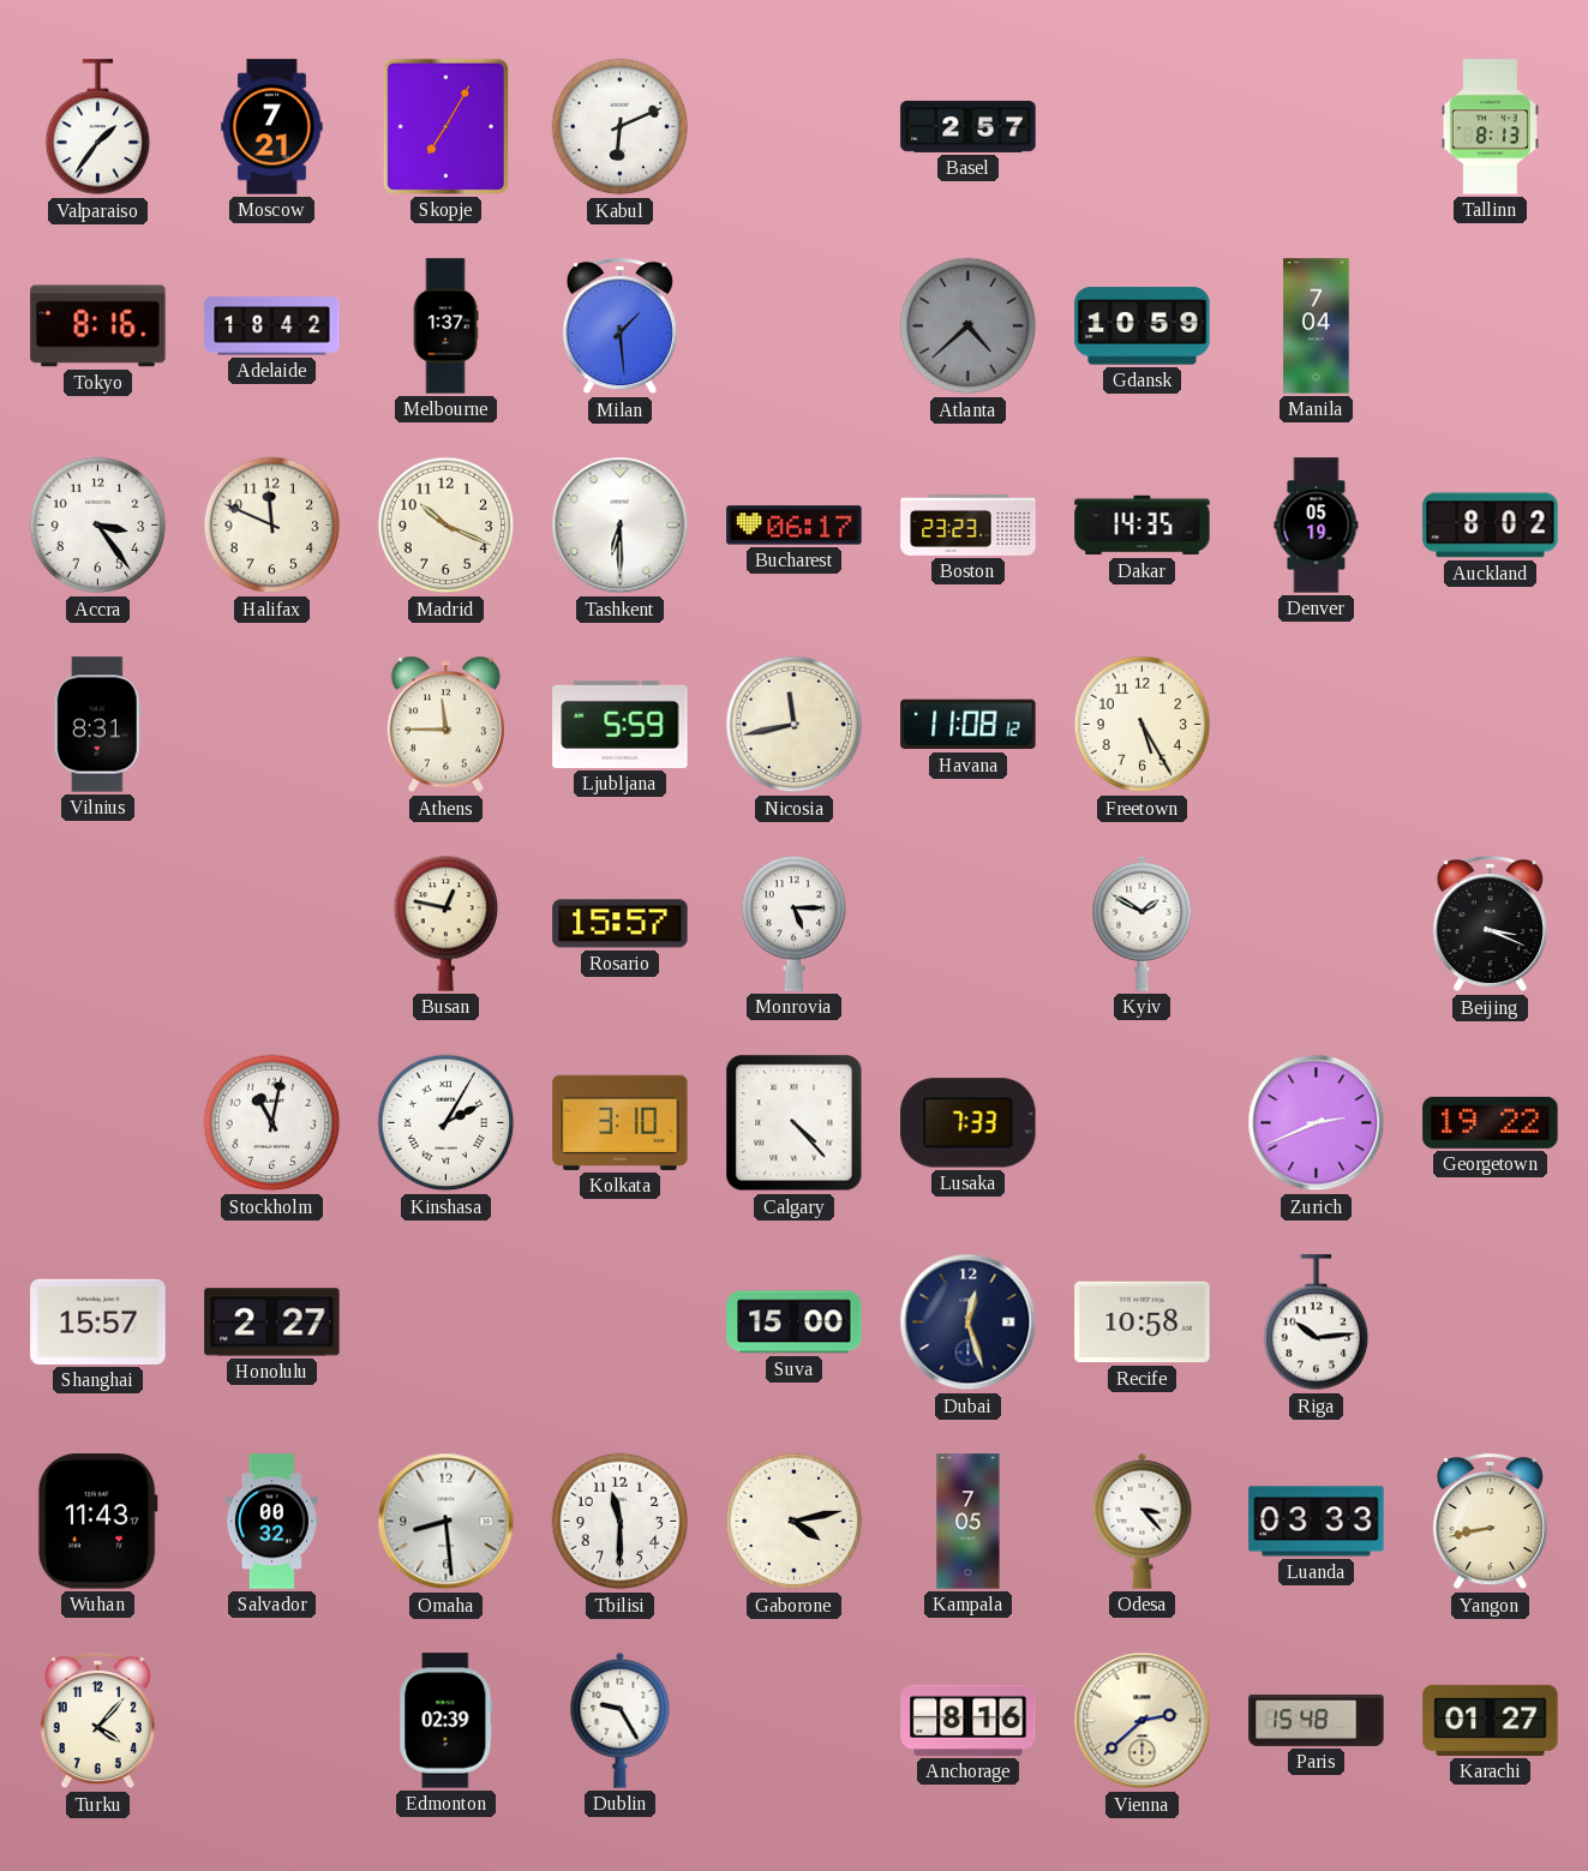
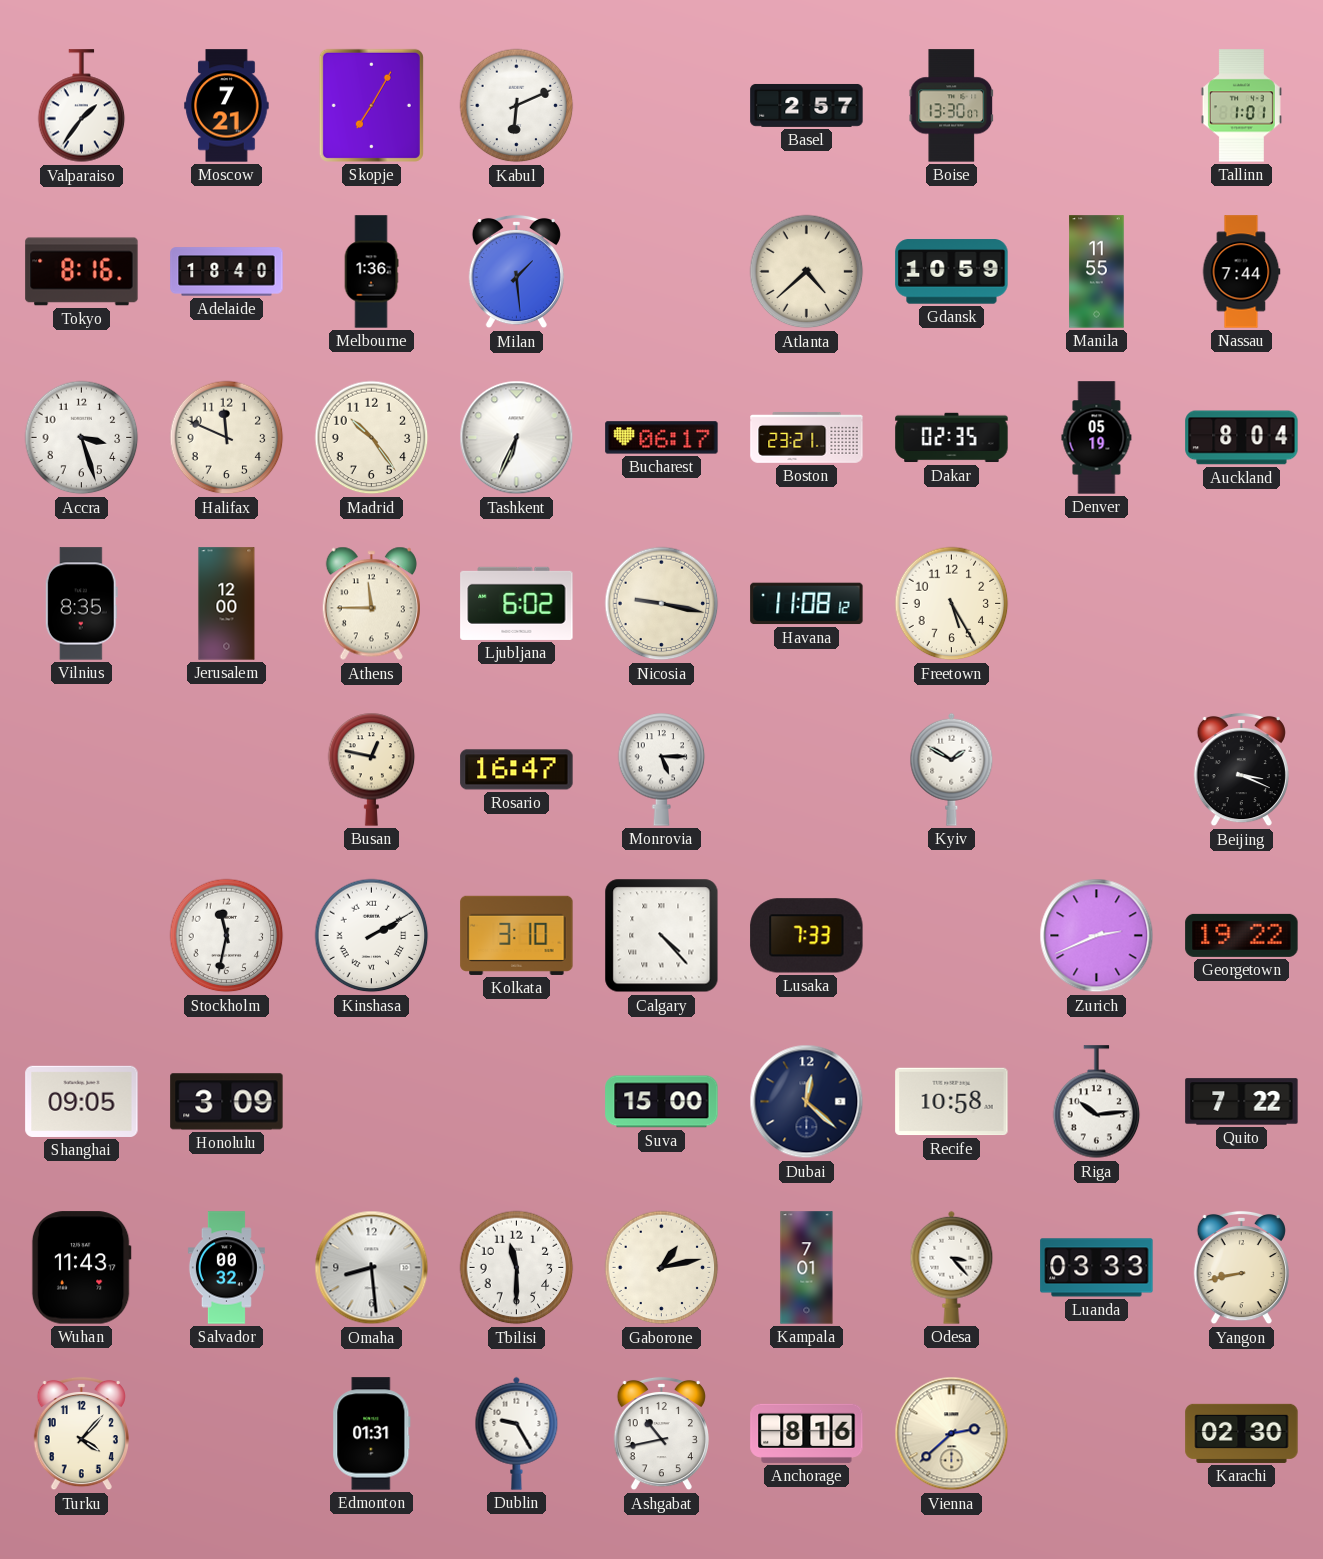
Boise: none -> 13:30 (952, 106)
Tallinn: 8:13 -> 1:01 (1241, 106)
Adelaide: 18:42 -> 18:40 (227, 272)
Melbourne: 1:37 -> 1:36 (371, 272)
Atlanta dial: grey -> cream (807, 272)
Manila: 7:04 -> 11:55 (1097, 272)
Nassau: none -> 7:44 (1241, 272)
Accra: 3:24 -> 3:27 (82, 438)
Madrid: 10:19 -> 10:24 (372, 438)
Tashkent: 6:30 -> 6:34 (517, 438)
Boston: 23:23 -> 23:21 (807, 438)
Dakar: 14:35 -> 02:35 (952, 438)
Auckland: 8:02 -> 8:04 (1242, 438)
Vilnius: 8:31 -> 8:35 (81, 604)
Jerusalem: none -> 12:00 (227, 604)
Ljubljana: 5:59 -> 6:02 (517, 603)
Nicosia: 11:43 -> 9:17 (662, 604)
Rosario: 15:57 -> 16:47 (517, 770)
Stockholm: 11:02 -> 11:32 (227, 936)
Kinshasa: 2:05 -> 2:10 (372, 936)
Shanghai: 15:57 -> 09:05 (82, 1101)
Honolulu: 2:27 -> 3:09 (227, 1102)
Dubai: 12:27 -> 12:22 (807, 1102)
Quito: none -> 7:22 (1242, 1102)
Gaborone: 4:13 -> 1:13 (662, 1268)
Kampala: 7:05 -> 7:01 (807, 1268)
Edmonton: 02:39 -> 01:31 (372, 1434)
Ashgabat: none -> 10:43 (661, 1434)
Paris: 15:48 -> none (1317, 1720)
Karachi: 01:27 -> 02:30 (1242, 1433)
